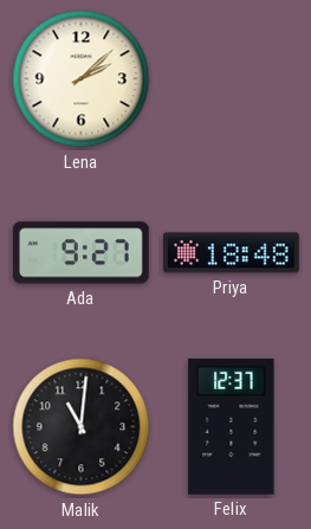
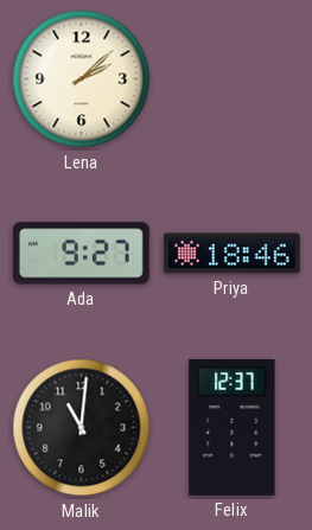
Priya: 18:48 -> 18:46 (231, 254)
